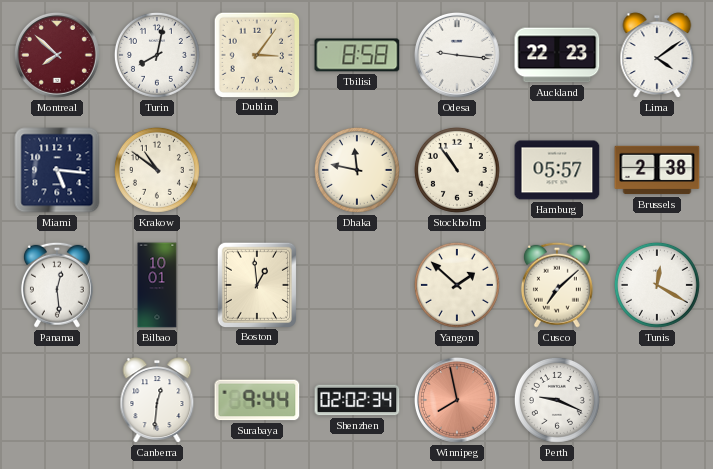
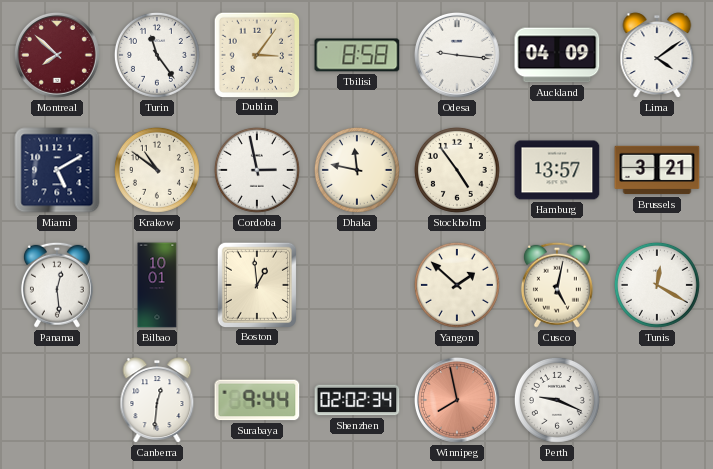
Turin: 8:02 -> 11:24 (157, 55)
Auckland: 22:23 -> 04:09 (557, 55)
Miami: 5:16 -> 5:10 (57, 170)
Cordoba: none -> 2:58 (257, 170)
Stockholm: 10:54 -> 4:54 (457, 170)
Hamburg: 05:57 -> 13:57 (557, 170)
Brussels: 2:38 -> 3:21 (657, 170)
Cusco: 7:08 -> 5:02 (557, 285)
